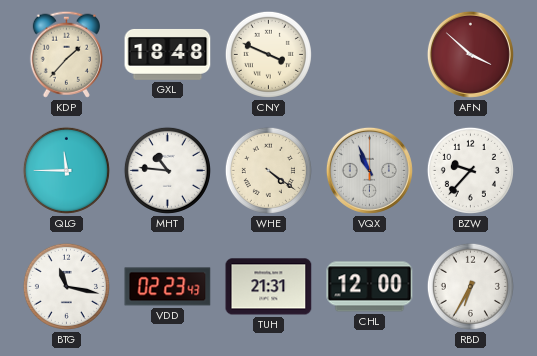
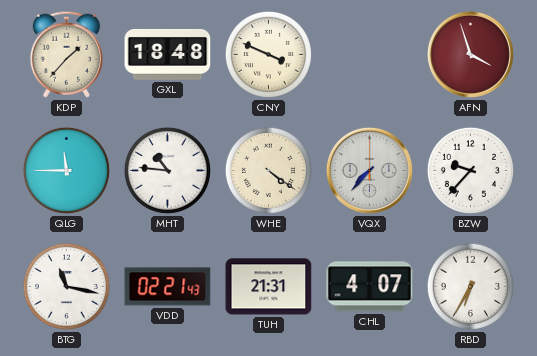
AFN: 3:52 -> 3:57 (470, 54)
VQX: 10:56 -> 7:37 (369, 170)
VDD: 02:23 -> 02:21 (168, 287)
CHL: 12:00 -> 4:07 (370, 287)
